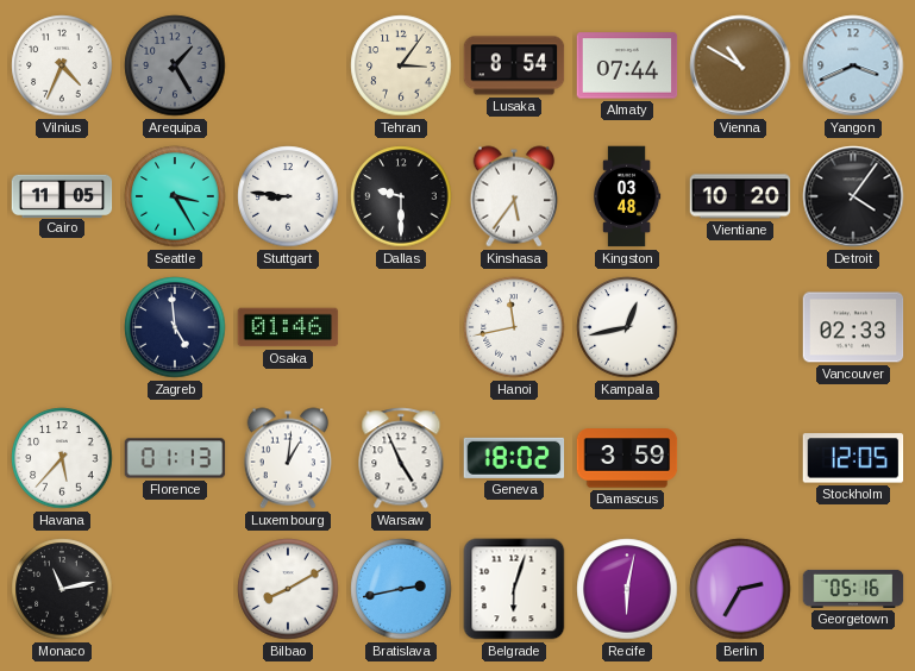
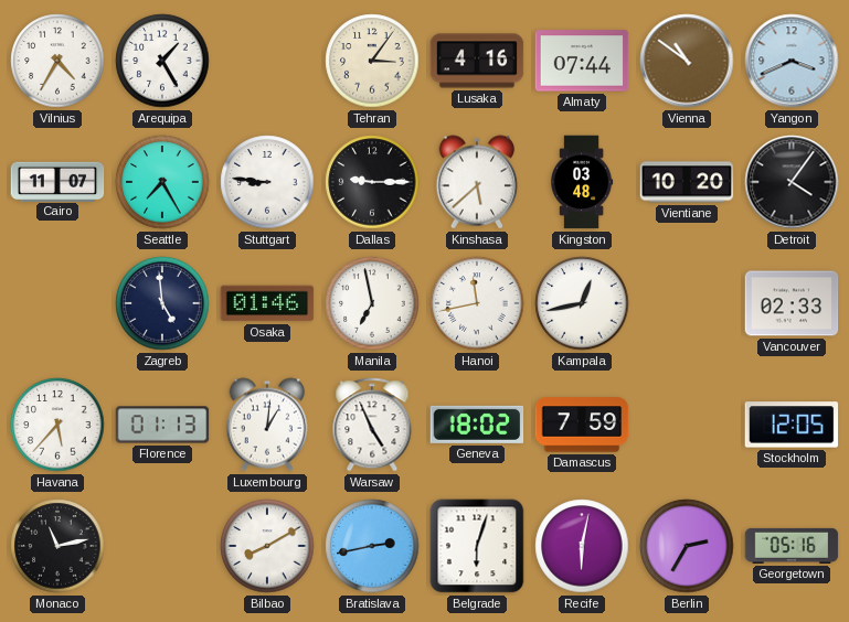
Vilnius: 4:34 -> 4:35 (57, 61)
Arequipa dial: grey -> white (162, 61)
Lusaka: 8:54 -> 4:16 (477, 61)
Vienna: 10:50 -> 10:51 (687, 61)
Cairo: 11:05 -> 11:07 (57, 181)
Seattle: 3:25 -> 7:25 (162, 182)
Dallas: 9:30 -> 9:15 (372, 182)
Kinshasa: 5:36 -> 5:38 (477, 182)
Manila: none -> 6:58 (372, 303)
Damascus: 3:59 -> 7:59 (582, 425)
